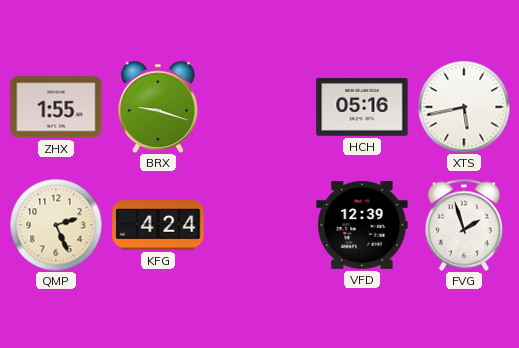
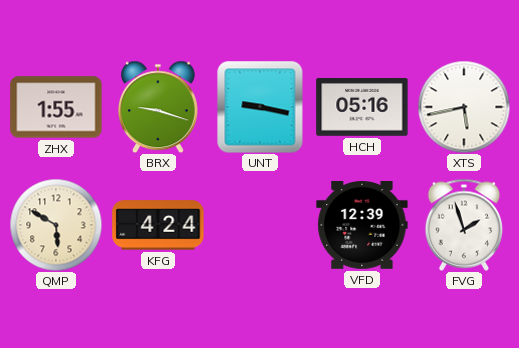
UNT: none -> 9:17 (260, 107)
QMP: 2:26 -> 5:50 (56, 225)
